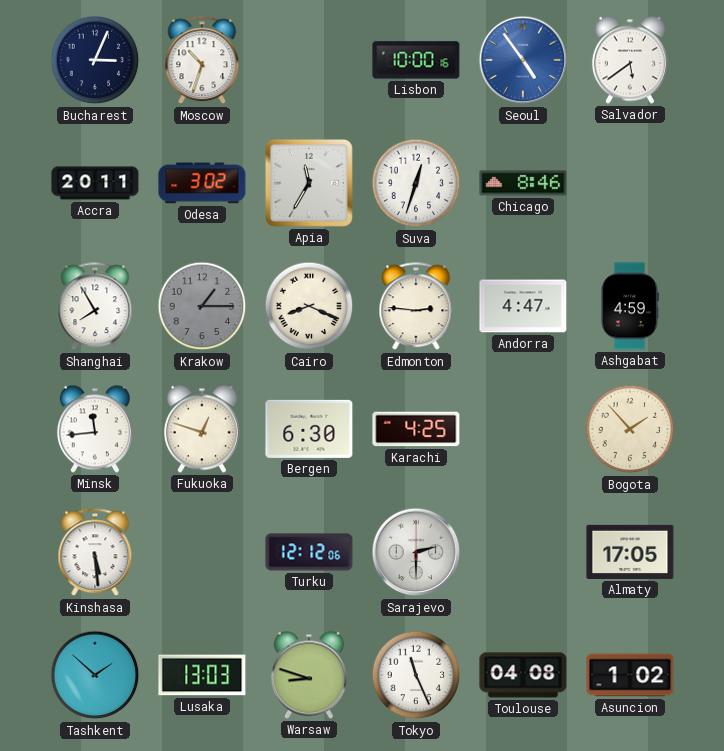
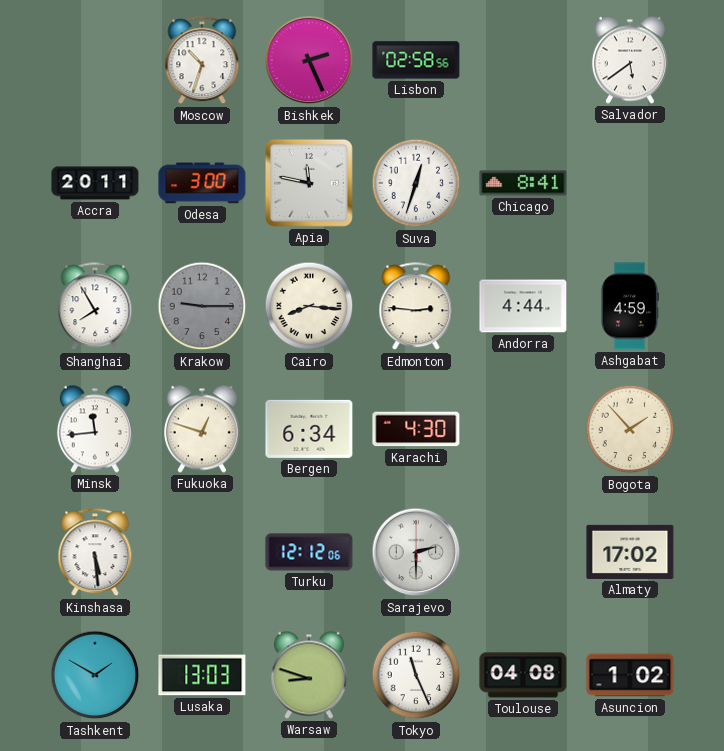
Bucharest: 3:04 -> none (95, 60)
Bishkek: none -> 2:26 (309, 60)
Lisbon: 10:00 -> 02:58 (416, 60)
Seoul: 4:54 -> none (523, 60)
Odesa: 3:02 -> 3:00 (202, 183)
Apia: 11:35 -> 11:47 (309, 183)
Chicago: 8:46 -> 8:41 (523, 183)
Krakow: 1:15 -> 9:15 (202, 306)
Cairo: 8:19 -> 8:16 (309, 306)
Andorra: 4:47 -> 4:44 (523, 306)
Bergen: 6:30 -> 6:34 (309, 429)
Karachi: 4:25 -> 4:30 (416, 429)
Almaty: 17:05 -> 17:02 (630, 552)
Tashkent: 1:52 -> 1:50 (95, 675)
